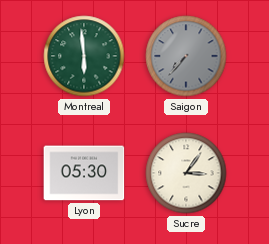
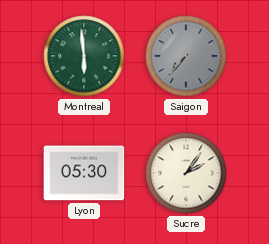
Sucre: 3:06 -> 2:06 (186, 173)
